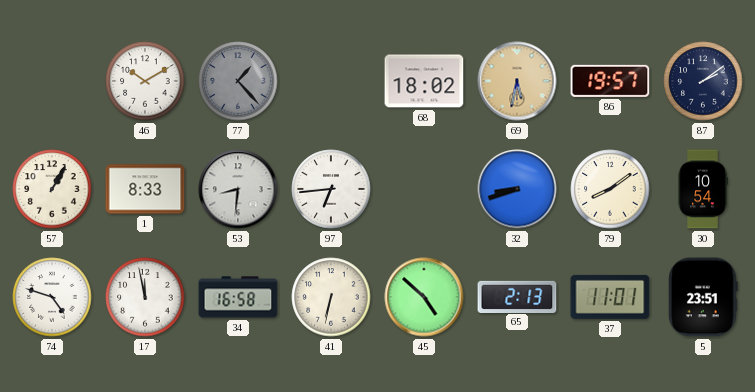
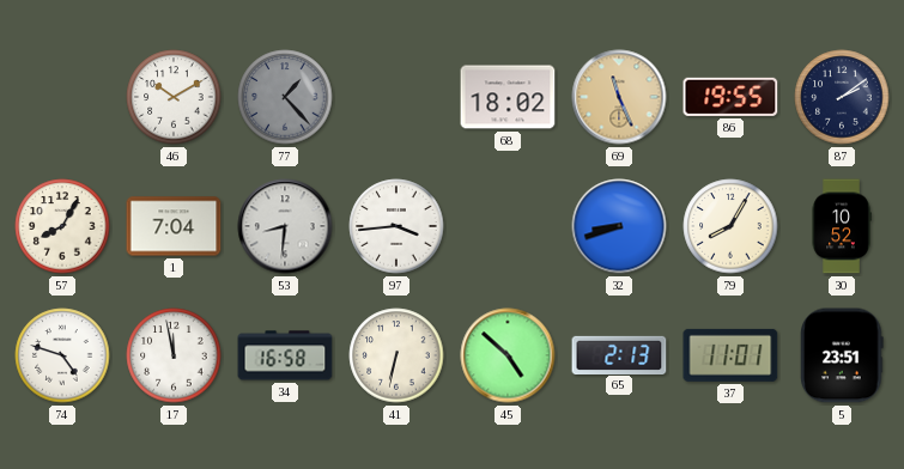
69: 5:32 -> 11:26 (619, 97)
86: 19:57 -> 19:55 (730, 97)
57: 1:05 -> 8:05 (62, 226)
1: 8:33 -> 7:04 (174, 226)
97: 6:44 -> 3:44 (396, 226)
79: 8:09 -> 8:05 (730, 226)
30: 10:54 -> 10:52 (842, 226)
